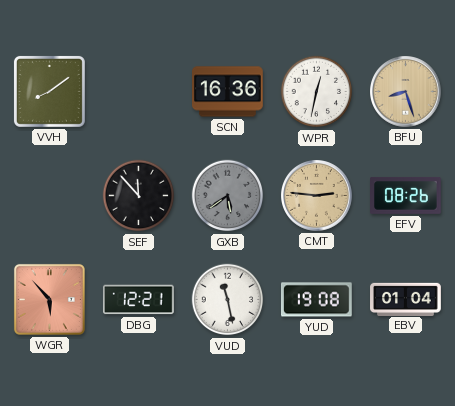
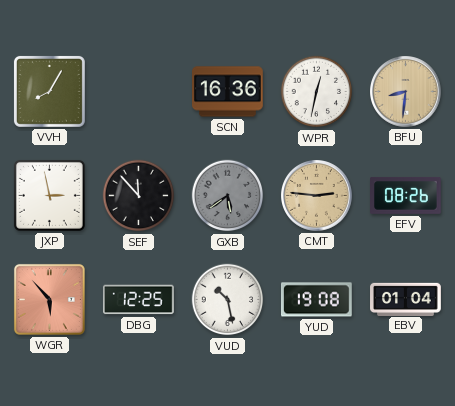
VVH: 8:09 -> 8:05 (49, 91)
BFU: 8:27 -> 8:31 (406, 92)
JXP: none -> 2:58 (49, 195)
DBG: 12:21 -> 12:25 (138, 300)
VUD: 11:28 -> 10:28 (228, 300)
